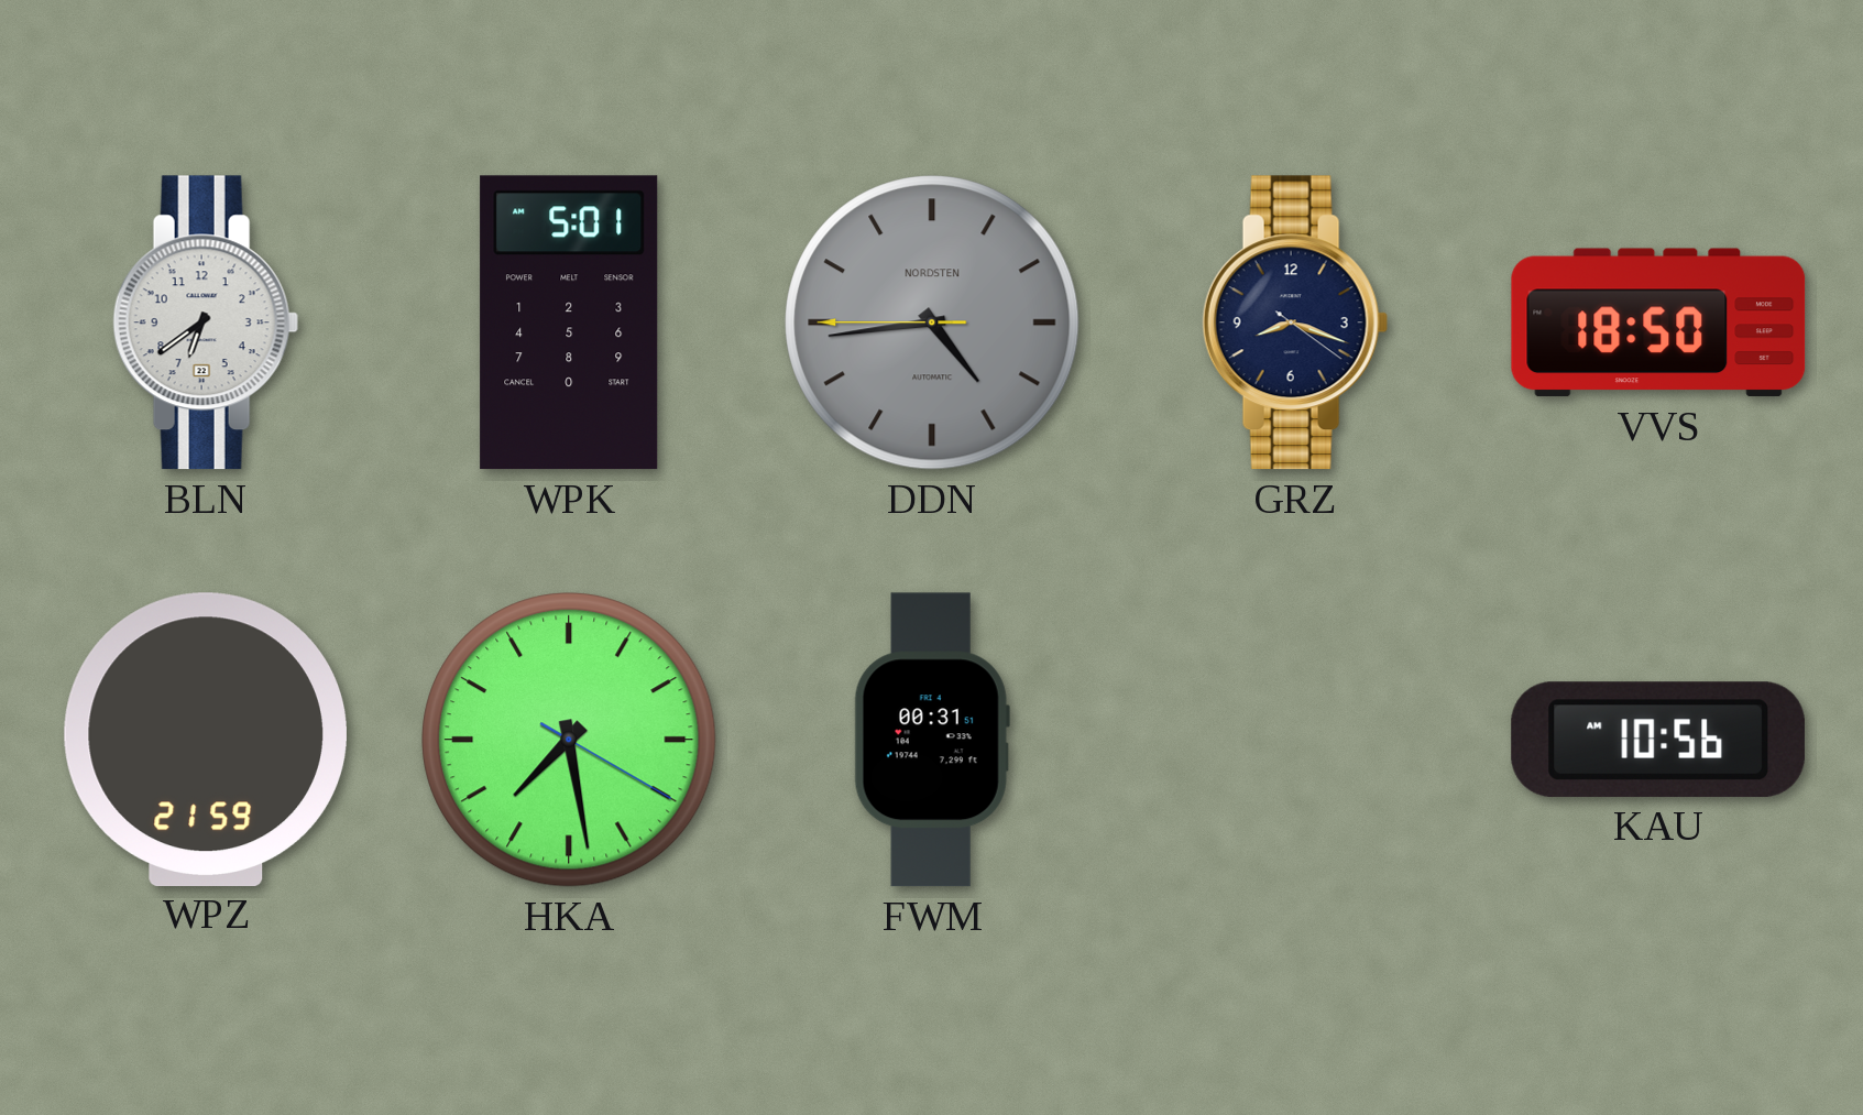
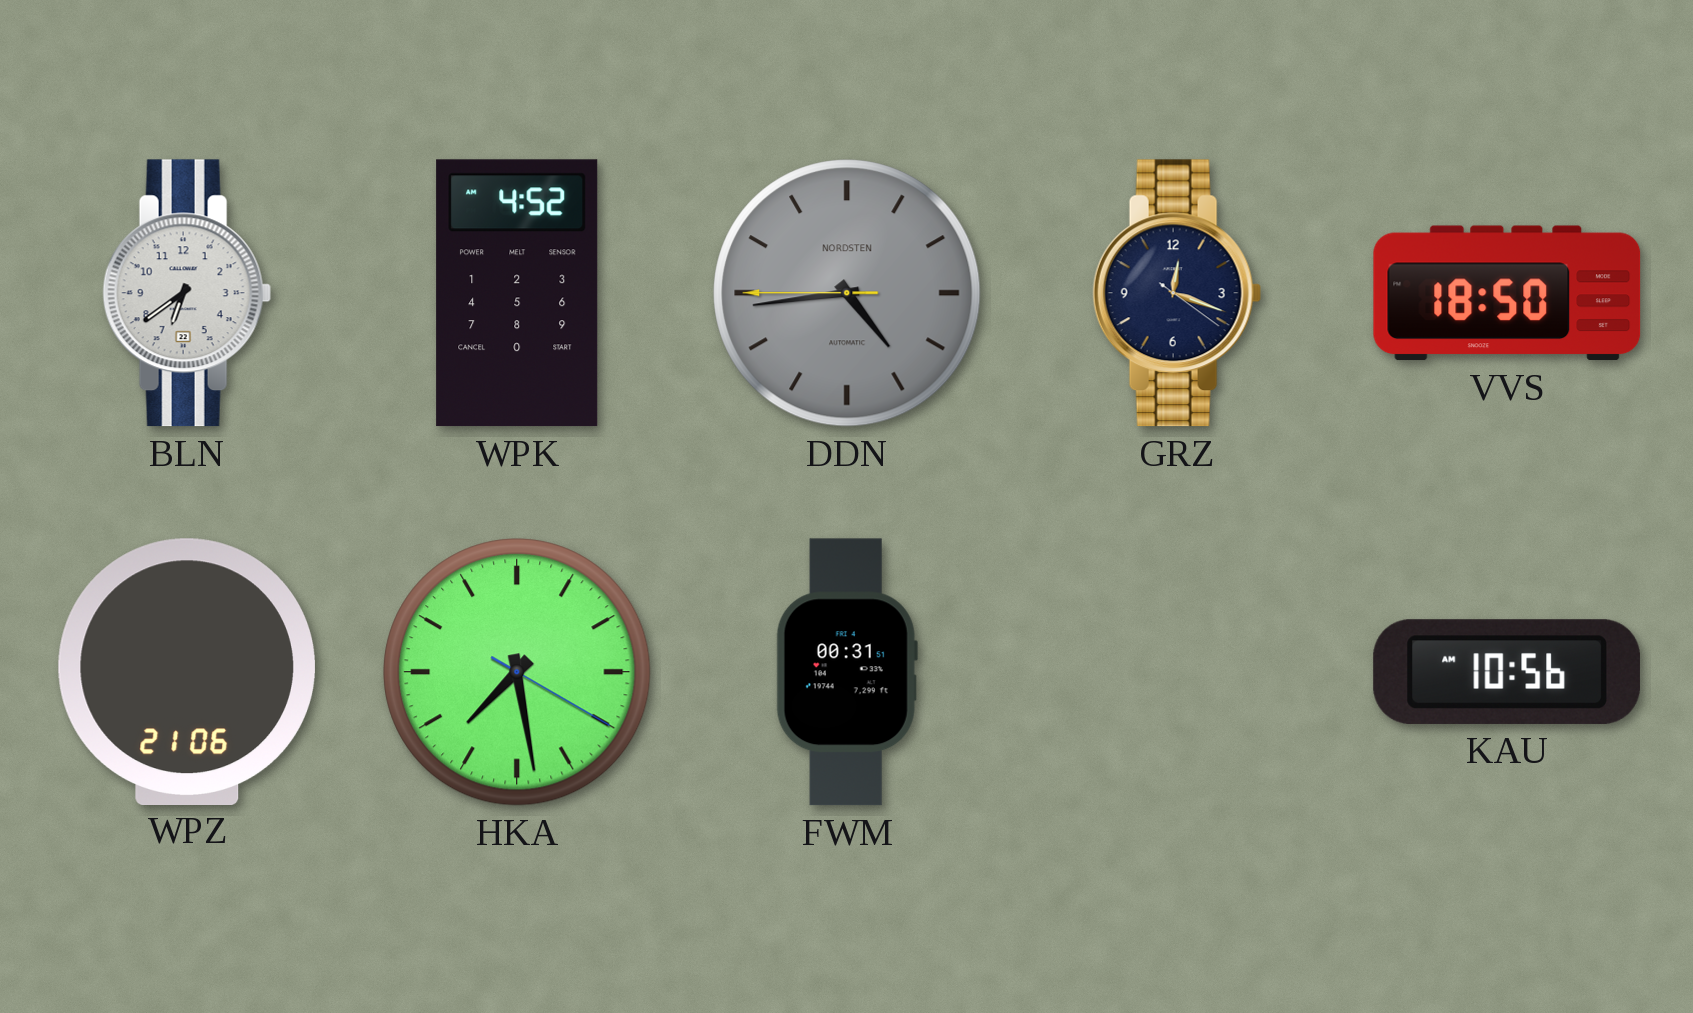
WPK: 5:01 -> 4:52 (517, 293)
GRZ: 8:18 -> 12:18 (1177, 293)
WPZ: 21:59 -> 21:06 (187, 671)
